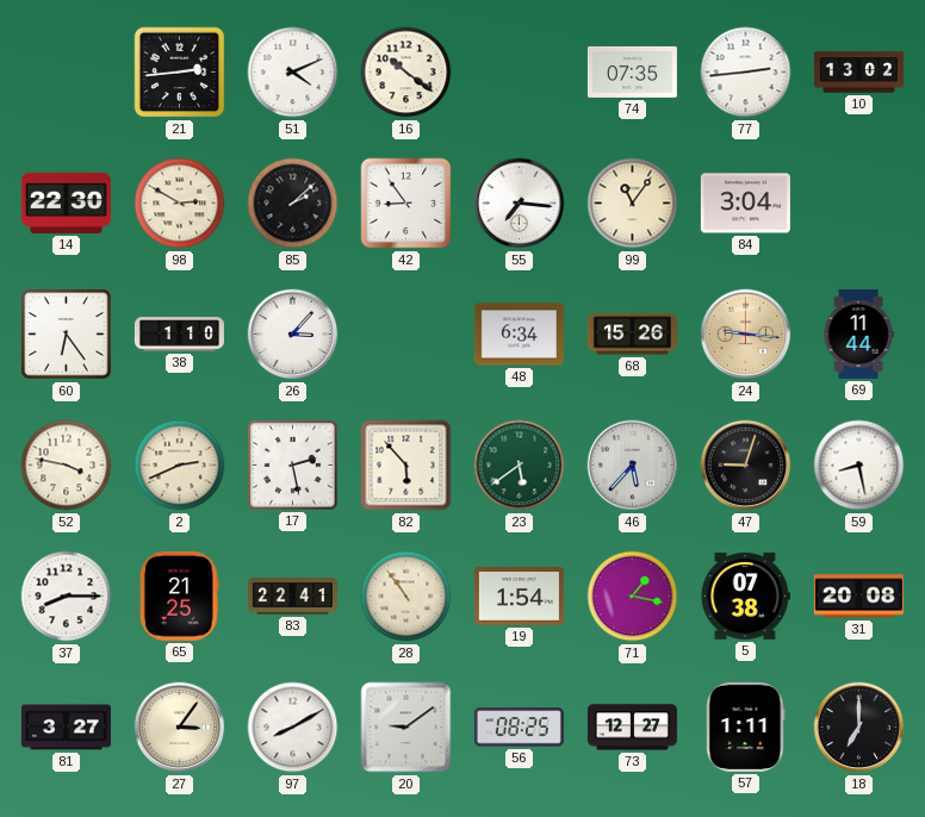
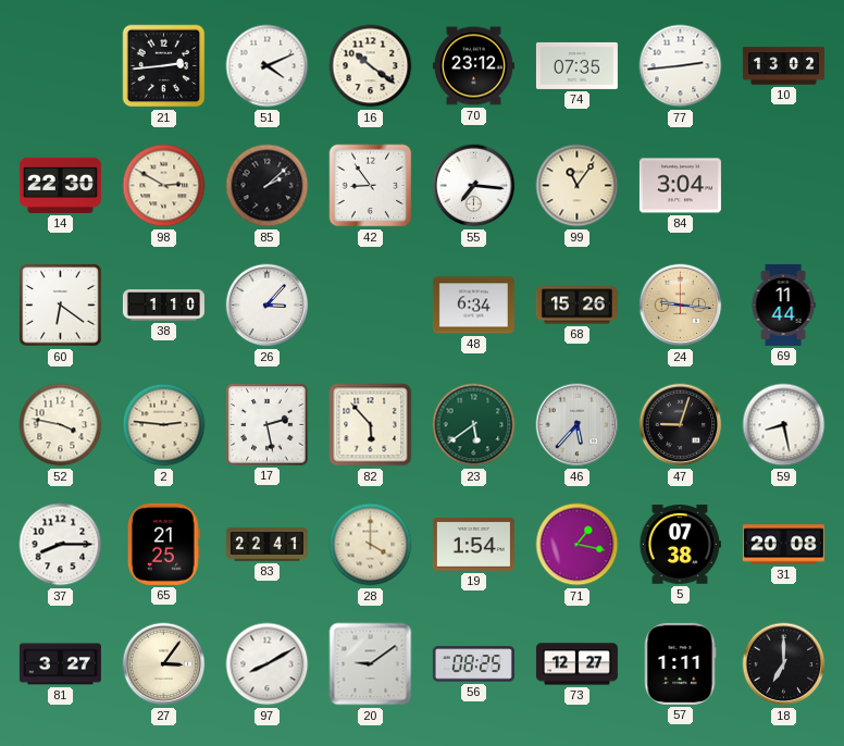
70: none -> 23:12 (473, 66)
60: 6:24 -> 6:21 (61, 306)
2: 2:41 -> 2:46 (164, 425)
28: 10:54 -> 4:00 (371, 545)
